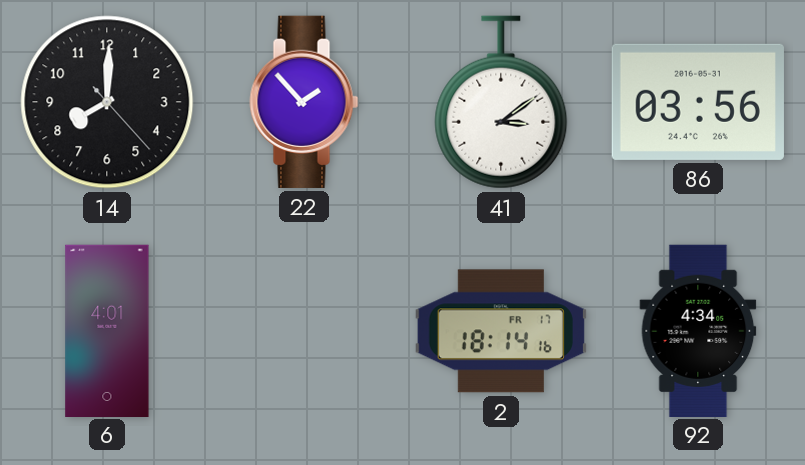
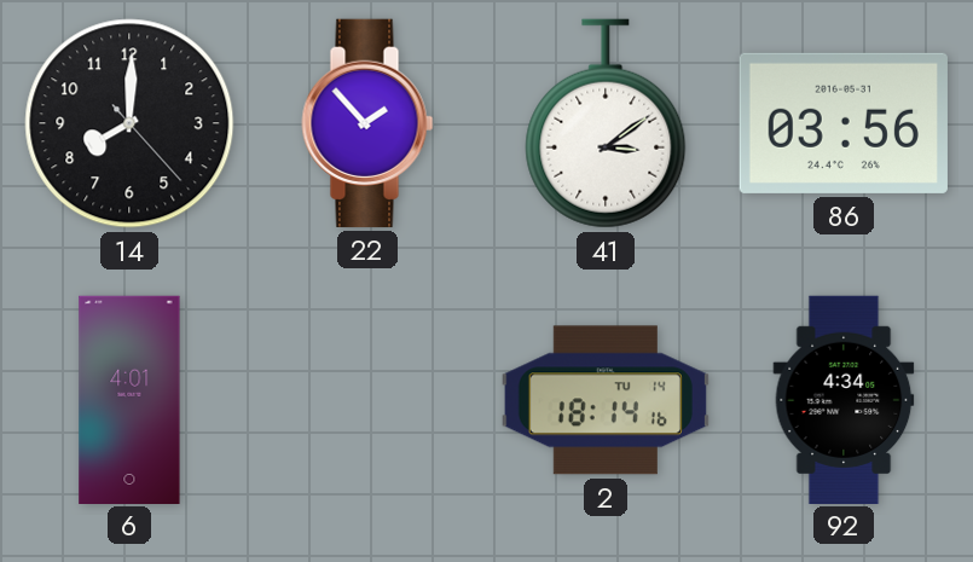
2 date: FR 17 -> TU 14 (606, 400)
